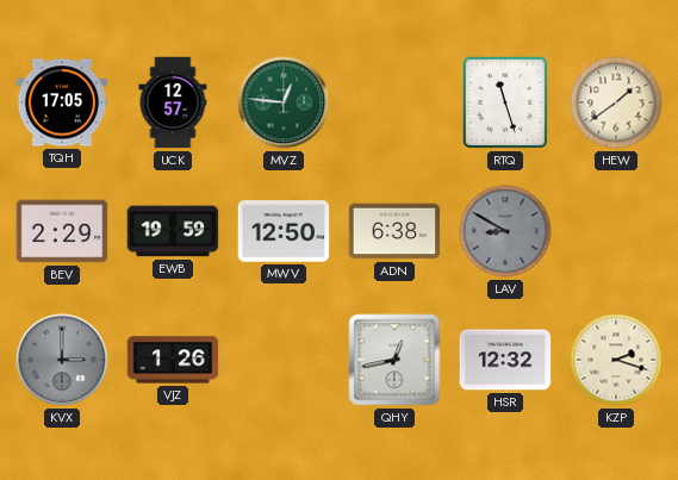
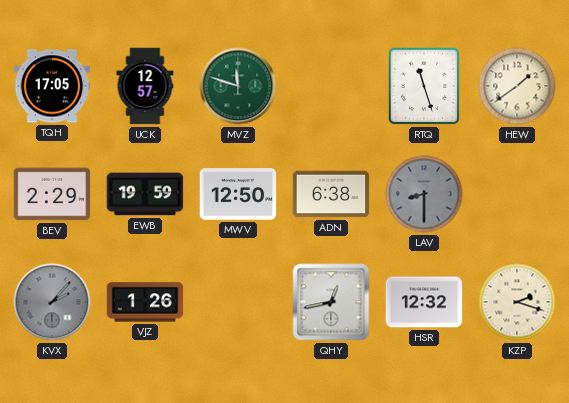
MVZ: 12:46 -> 11:48 (238, 86)
LAV: 8:50 -> 8:30 (424, 194)
KVX: 3:00 -> 2:07 (52, 302)
